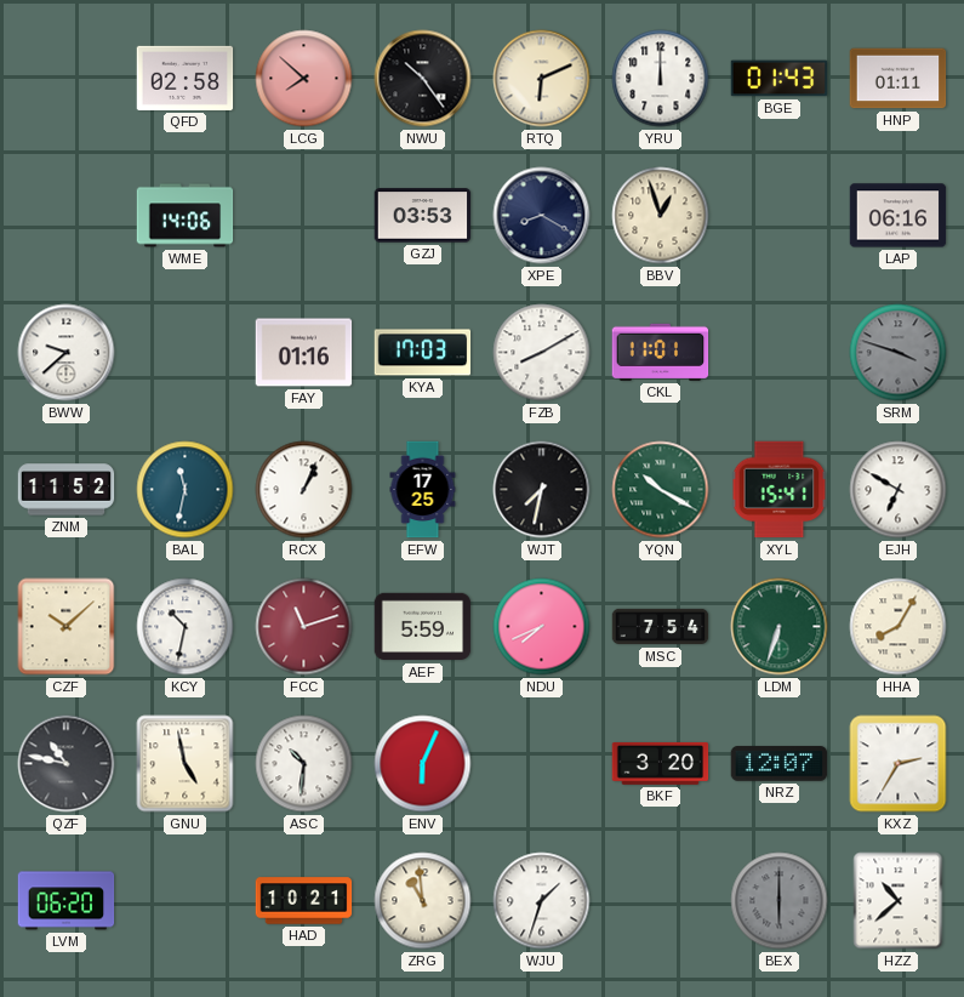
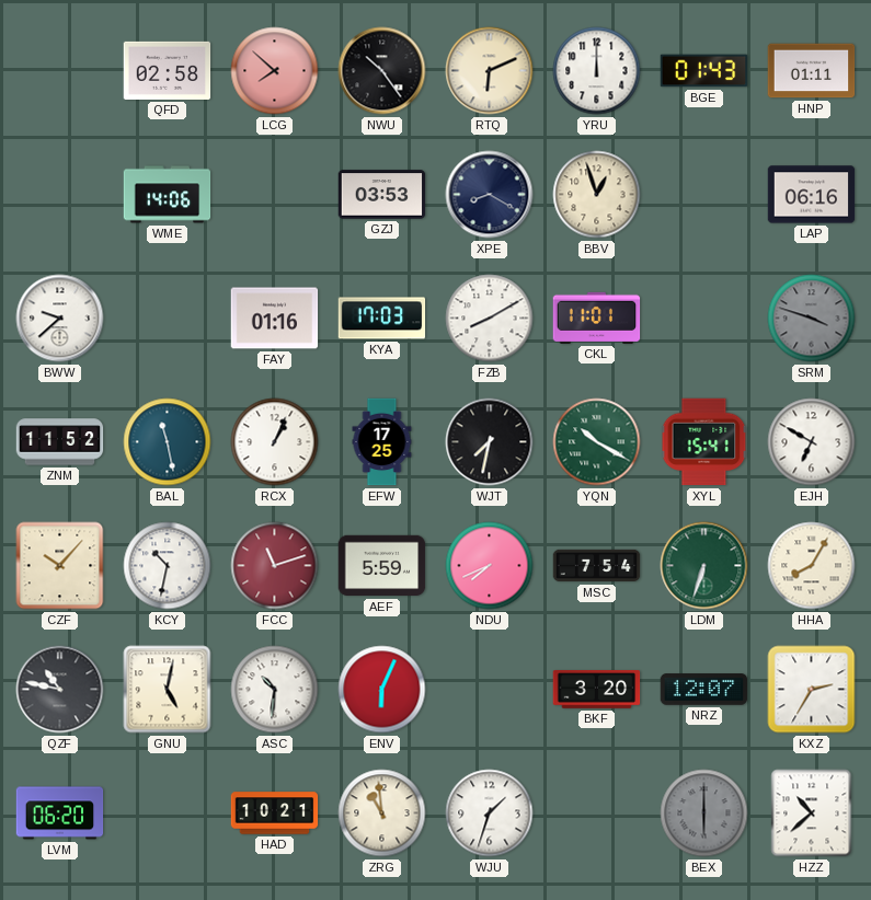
BAL: 11:32 -> 11:28 (168, 442)
CZF: 10:08 -> 10:07 (60, 566)
GNU: 4:58 -> 5:02 (168, 690)
